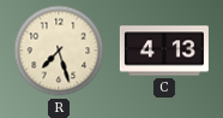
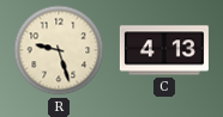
R: 7:27 -> 9:27 (59, 50)
